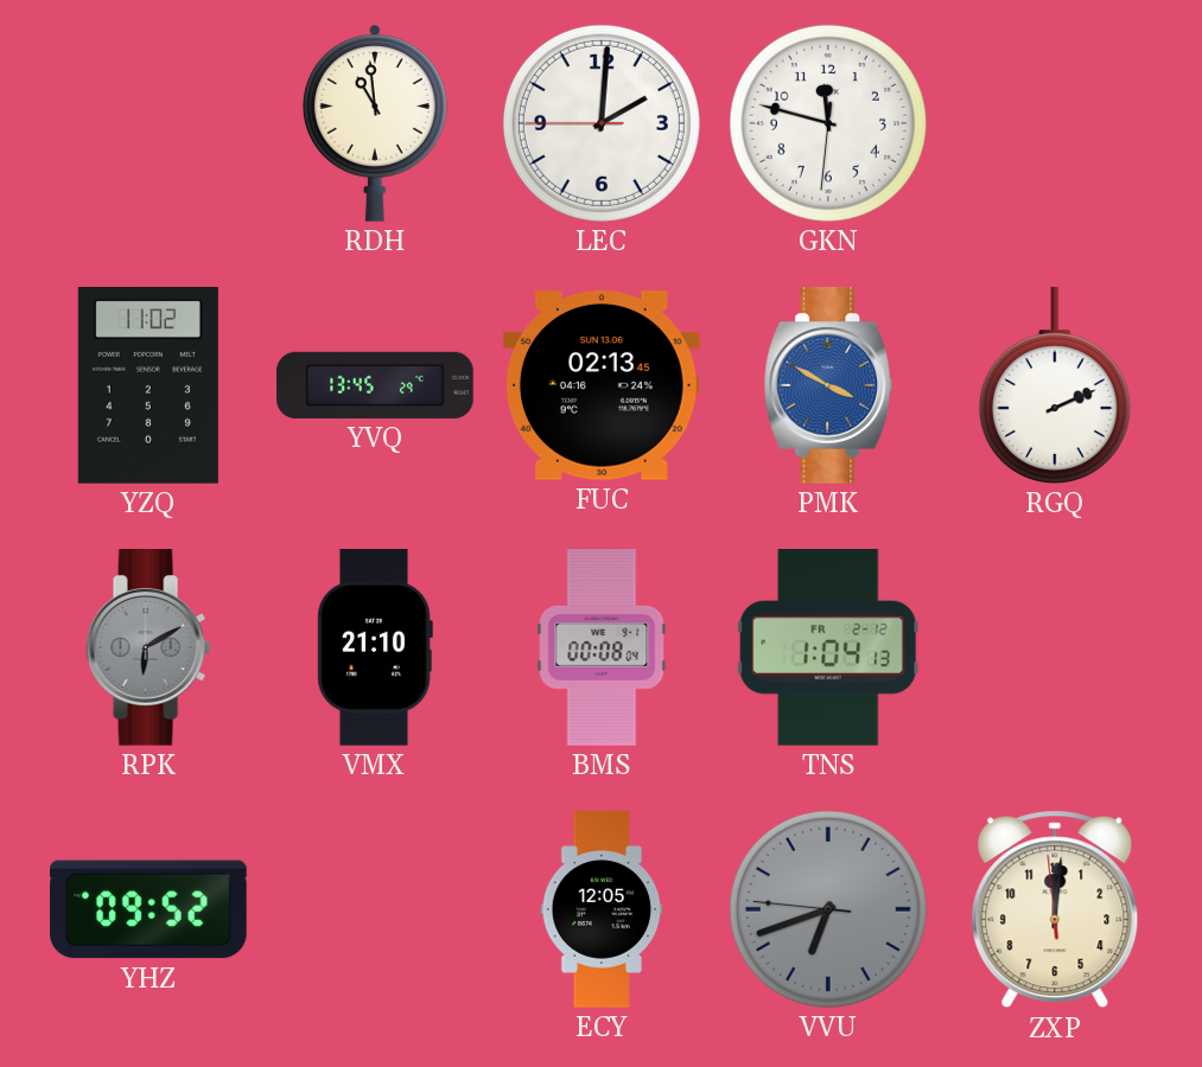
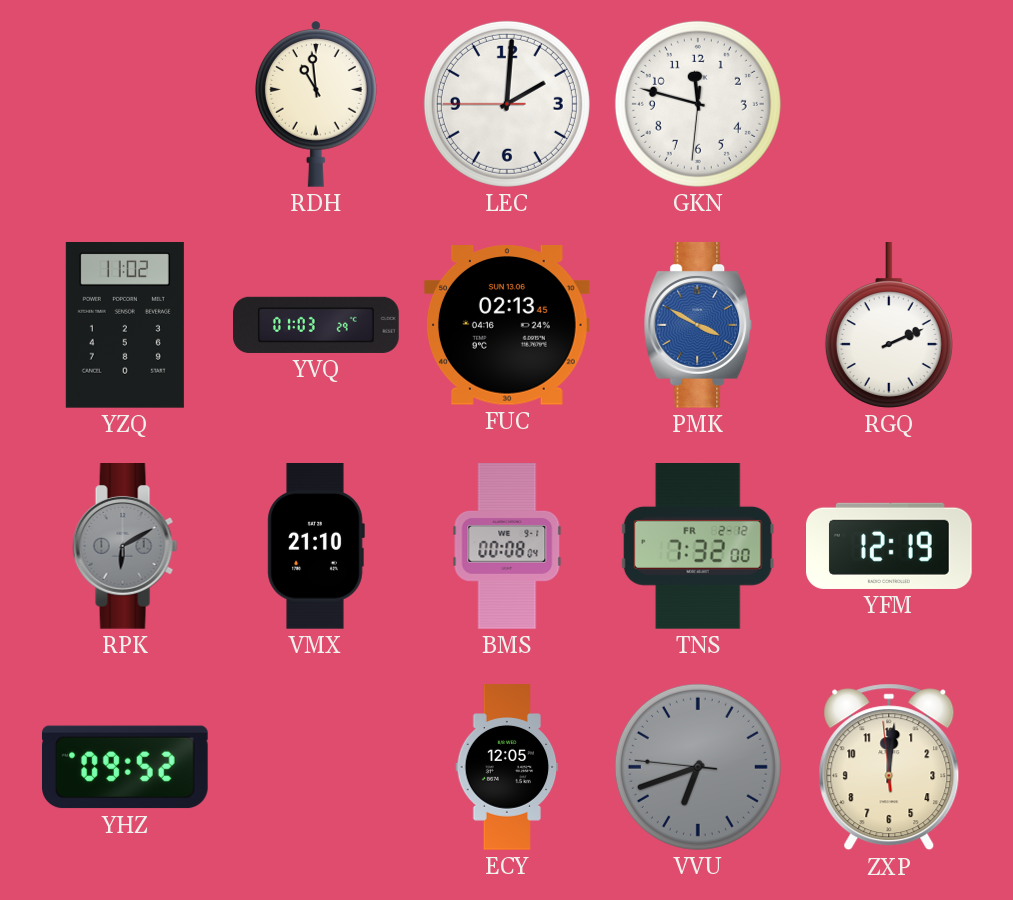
YVQ: 13:45 -> 01:03 (316, 325)
TNS: 1:04 -> 7:32 (698, 547)
YFM: none -> 12:19 (890, 546)
